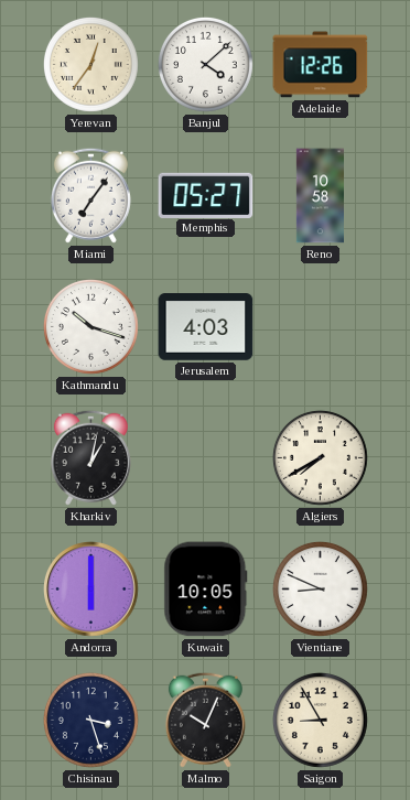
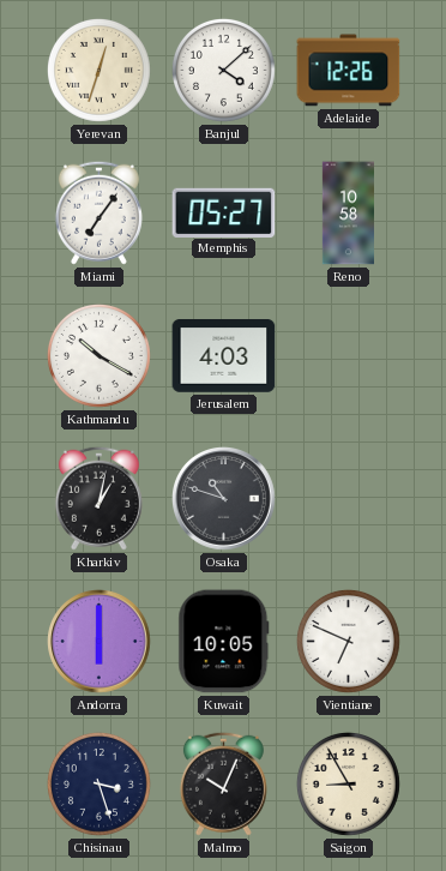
Yerevan: 12:36 -> 12:33 (98, 70)
Kathmandu: 10:18 -> 10:20 (98, 355)
Osaka: none -> 10:48 (224, 499)
Algiers: 7:40 -> none (320, 457)
Vientiane: 8:49 -> 6:49 (348, 641)
